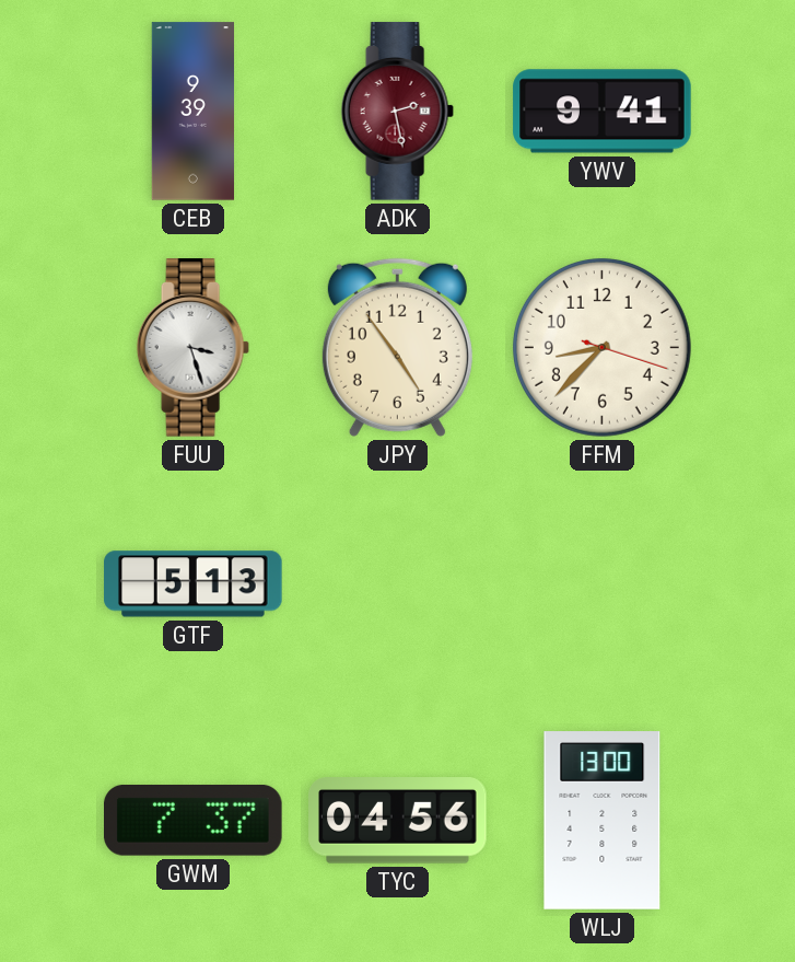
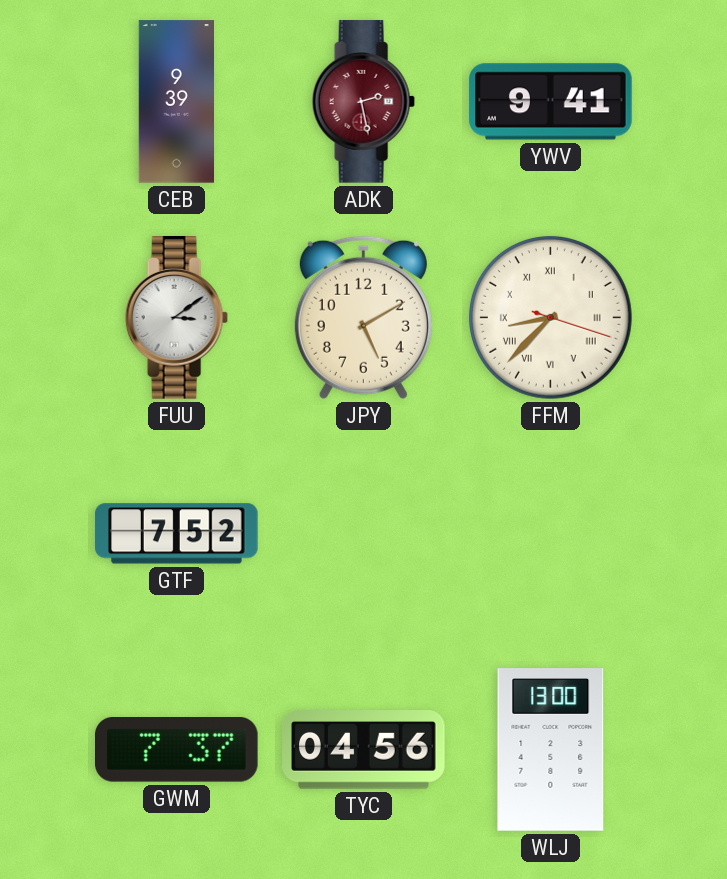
FUU: 3:27 -> 3:09 (176, 318)
JPY: 4:54 -> 5:10 (363, 317)
FFM numerals: Arabic -> Roman (550, 317)
GTF: 5:13 -> 7:52 (177, 534)
